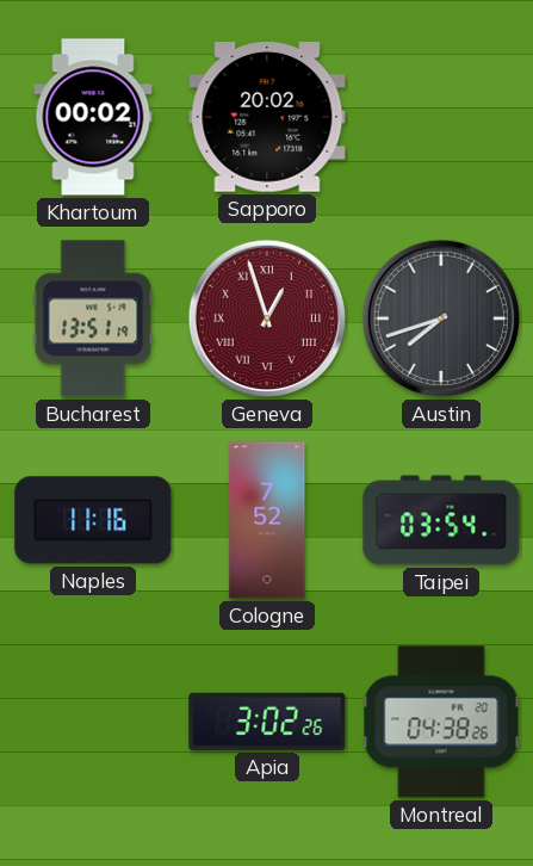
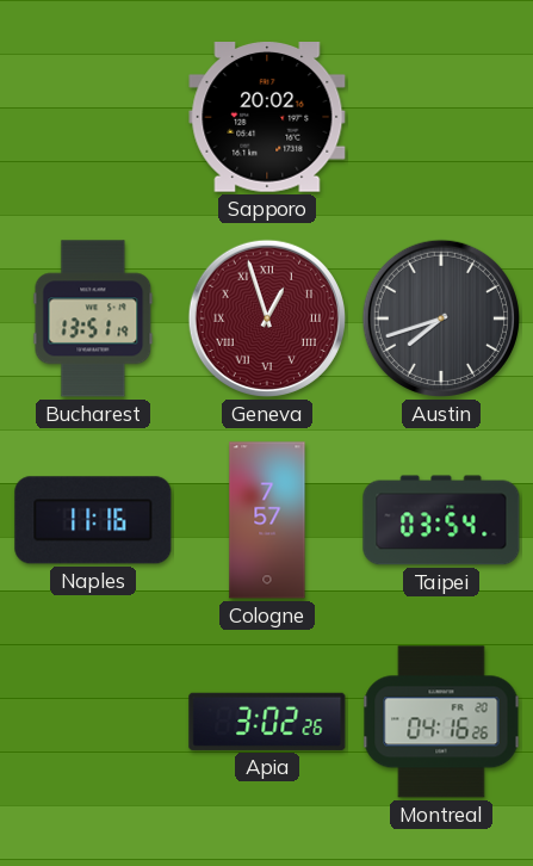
Khartoum: 00:02 -> none (93, 117)
Cologne: 7:52 -> 7:57 (267, 520)
Montreal: 04:38 -> 04:16 (441, 722)
